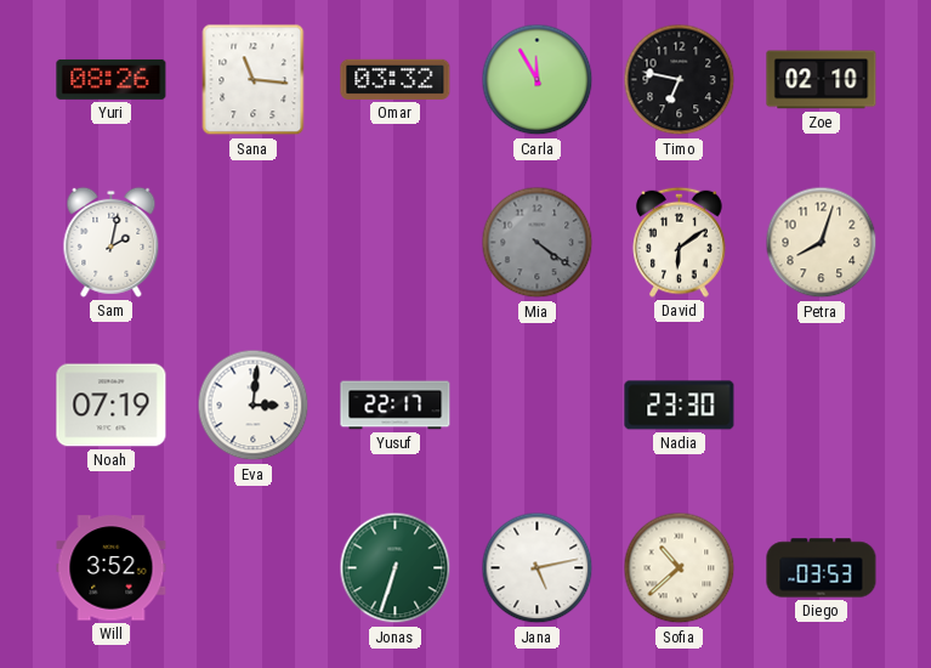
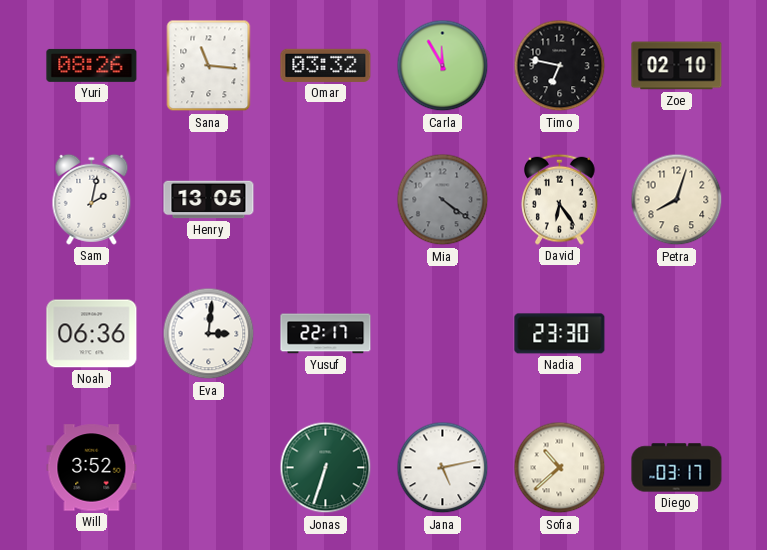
Henry: none -> 13:05 (209, 200)
David: 6:09 -> 6:24 (560, 199)
Noah: 07:19 -> 06:36 (92, 334)
Diego: 03:53 -> 03:17 (677, 468)
